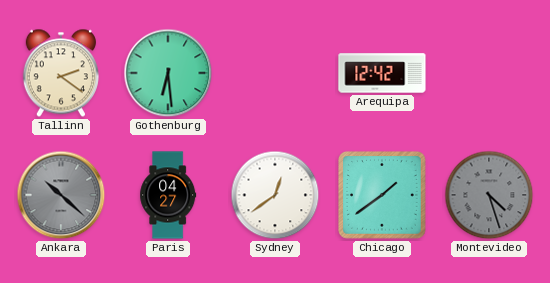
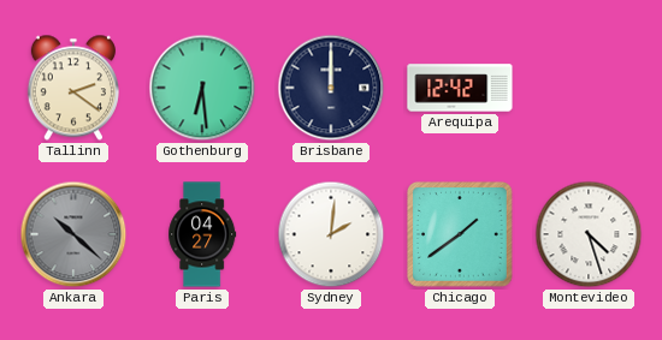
Brisbane: none -> 12:00 (331, 88)
Sydney: 12:39 -> 2:01 (331, 234)
Montevideo dial: grey -> white (589, 234)
